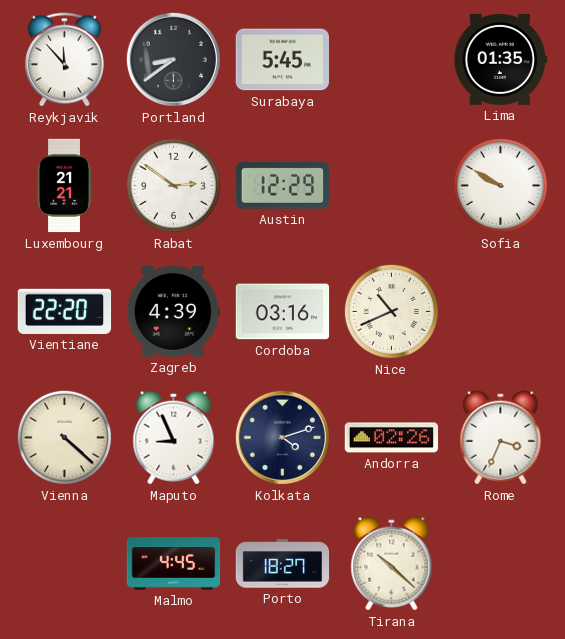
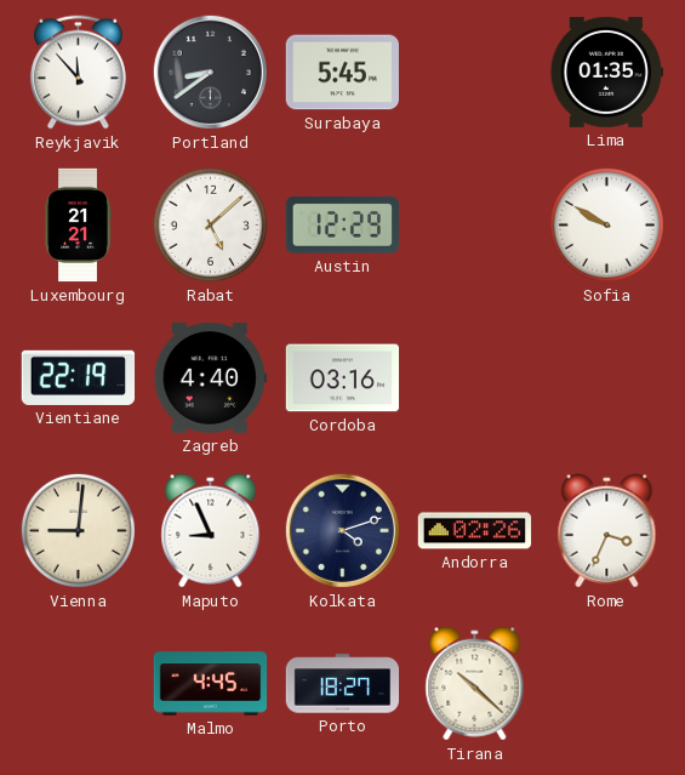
Rabat: 2:51 -> 5:08 (210, 224)
Vientiane: 22:20 -> 22:19 (79, 377)
Zagreb: 4:39 -> 4:40 (210, 378)
Nice: 10:41 -> none (391, 311)
Vienna: 4:22 -> 9:01 (78, 530)
